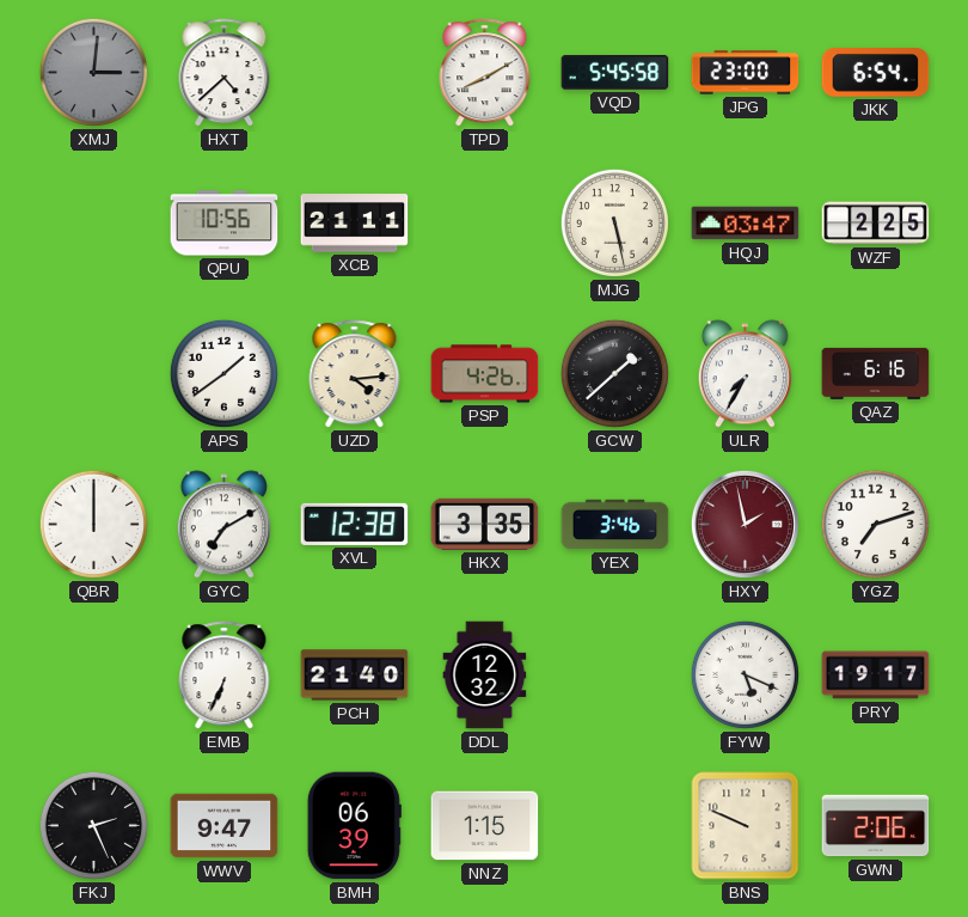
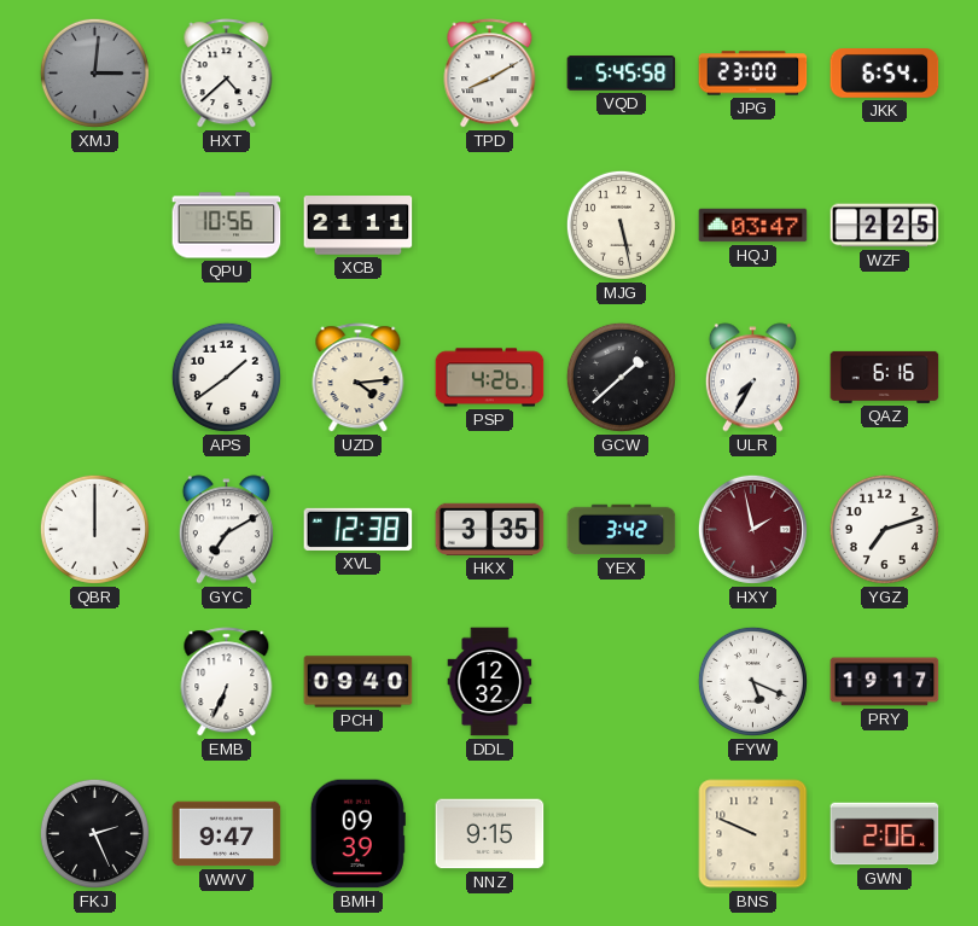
YEX: 3:46 -> 3:42 (622, 530)
PCH: 21:40 -> 09:40 (359, 682)
BMH: 06:39 -> 09:39 (357, 834)
NNZ: 1:15 -> 9:15 (490, 834)
